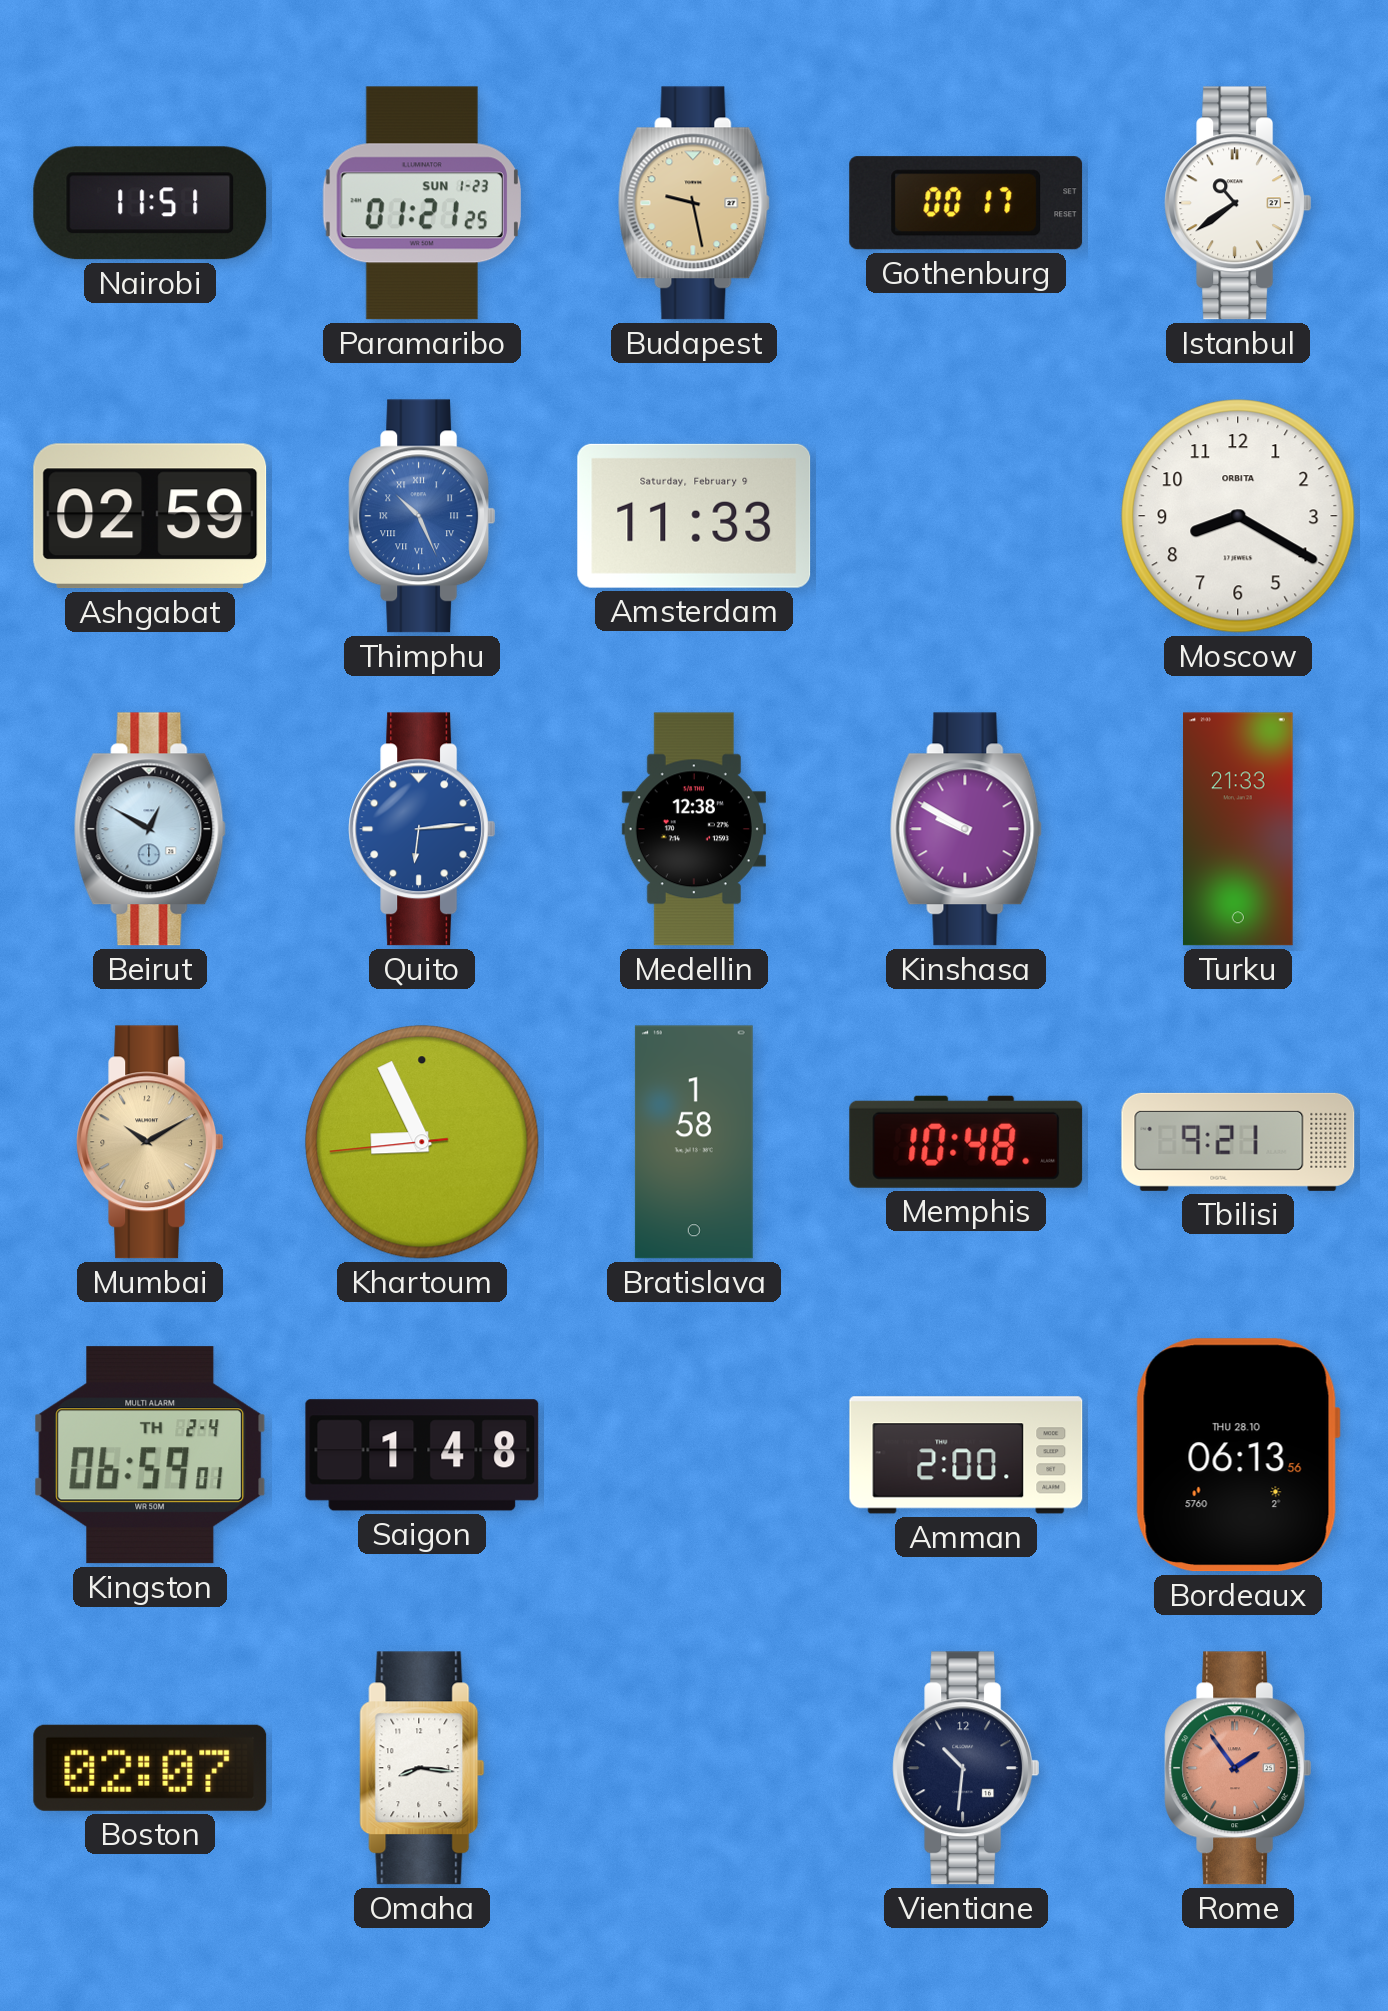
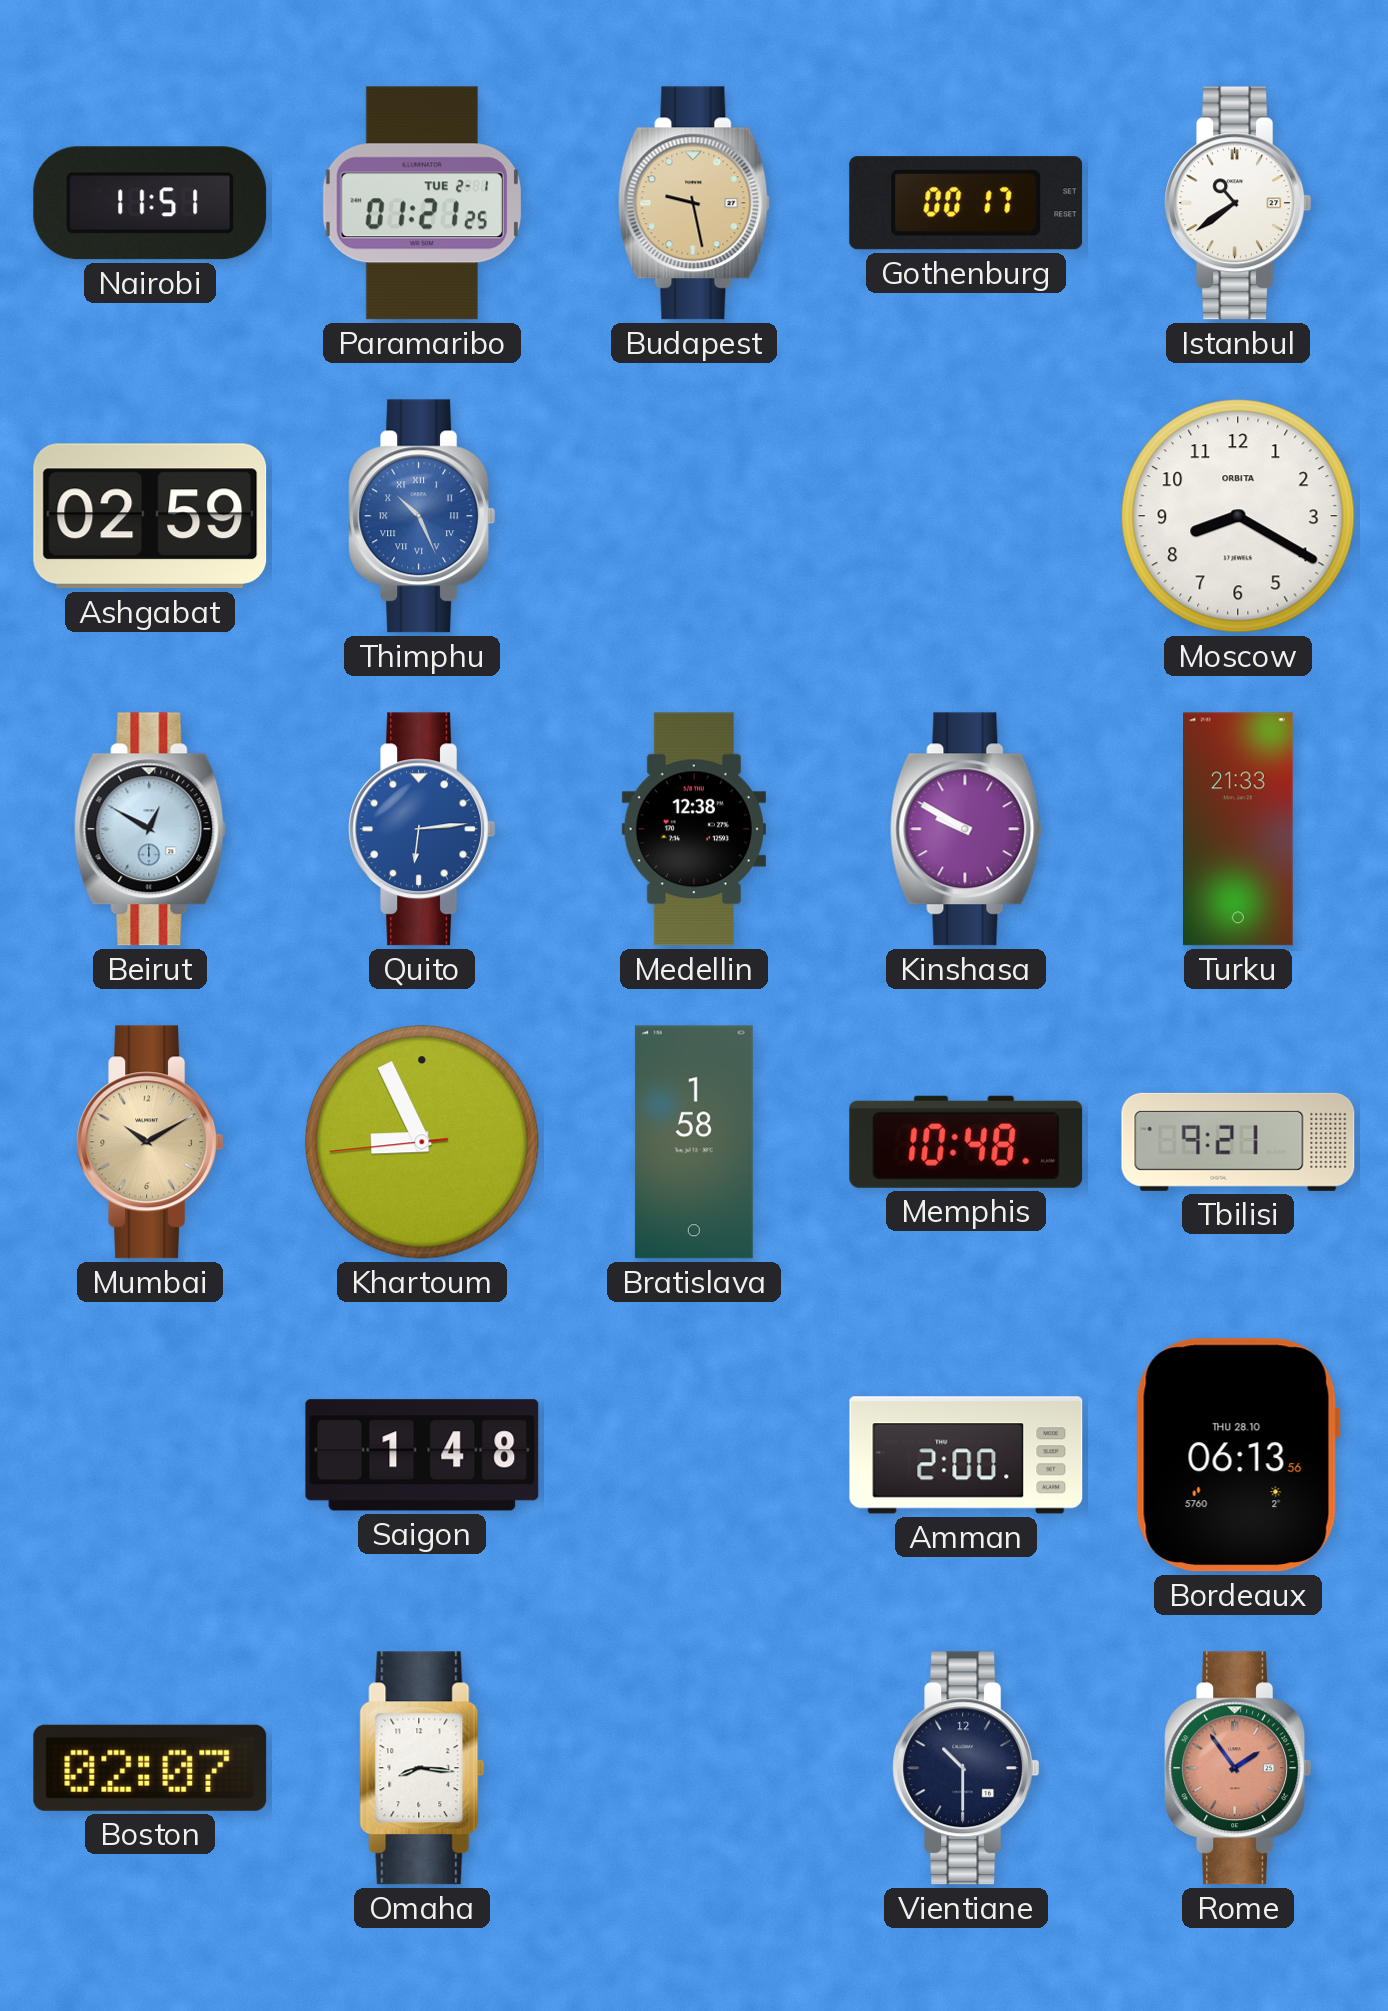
Paramaribo date: SUN 1-23 -> TUE 2-1 (422, 203)
Amsterdam: 11:33 -> none (694, 516)
Kingston: 06:59 -> none (150, 1455)
Vientiane: 10:31 -> 10:30 (966, 1768)
